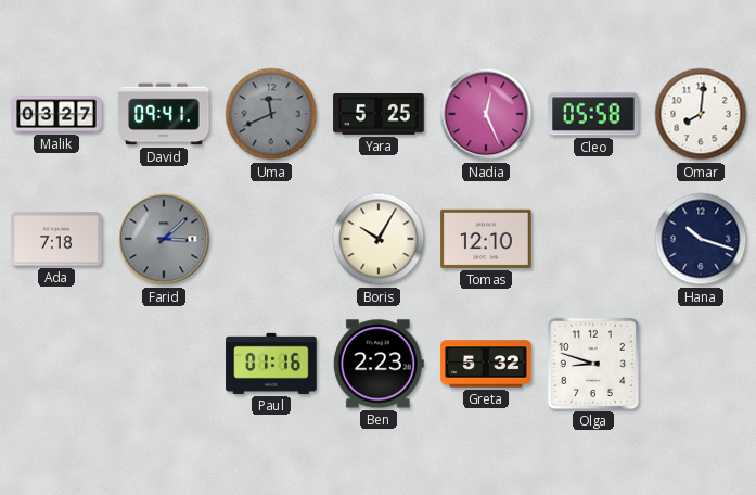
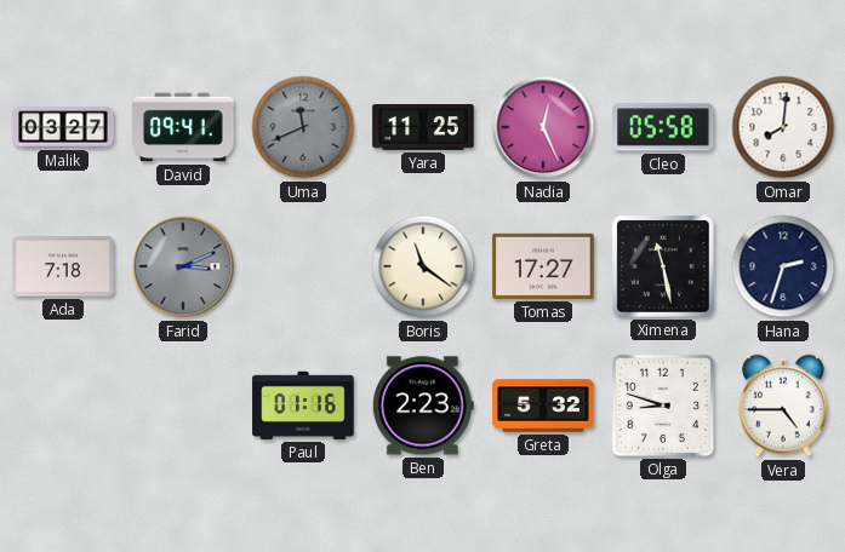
Yara: 5:25 -> 11:25 (423, 127)
Farid: 3:08 -> 3:11 (183, 266)
Boris: 10:05 -> 11:21 (423, 266)
Tomas: 12:10 -> 17:27 (543, 266)
Ximena: none -> 11:28 (663, 266)
Hana: 10:18 -> 2:33 (783, 266)
Vera: none -> 4:45 (783, 406)
